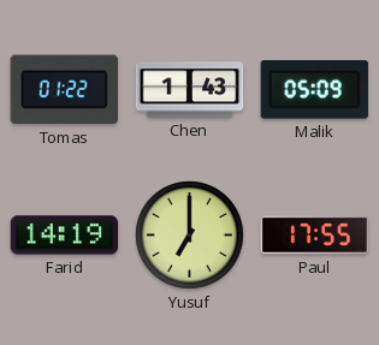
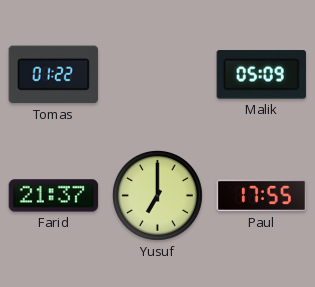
Chen: 1:43 -> none (190, 90)
Farid: 14:19 -> 21:37 (54, 196)
